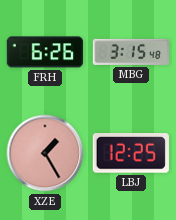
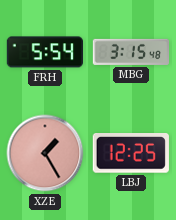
FRH: 6:26 -> 5:54 (44, 52)
